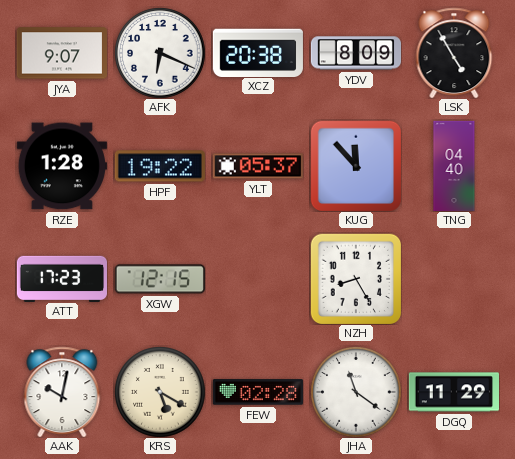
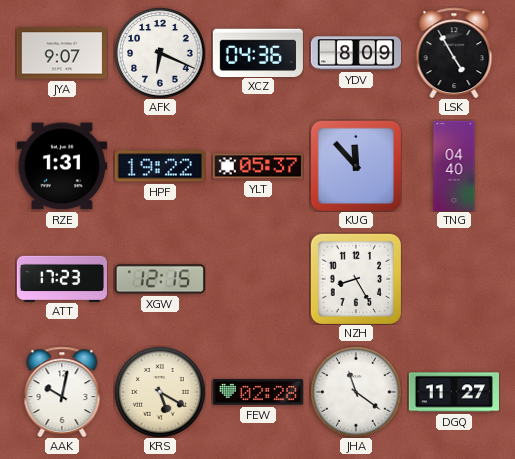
XCZ: 20:38 -> 04:36 (258, 52)
RZE: 1:28 -> 1:31 (62, 166)
DGQ: 11:29 -> 11:27 (453, 392)
